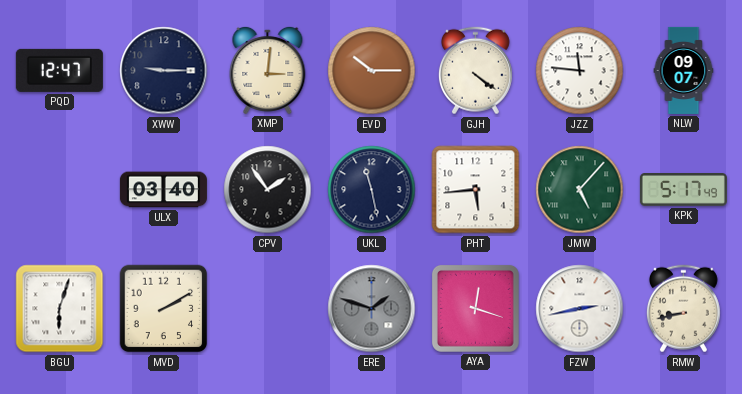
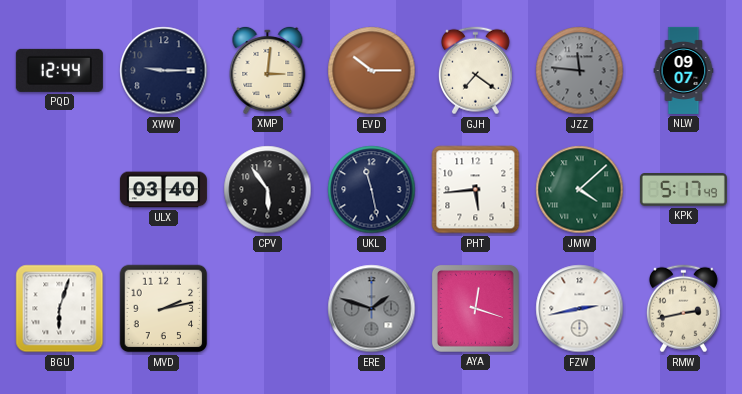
PQD: 12:47 -> 12:44 (59, 70)
GJH: 4:21 -> 7:21 (475, 71)
JZZ dial: white -> grey (580, 71)
CPV: 1:54 -> 5:54 (268, 190)
JMW: 5:07 -> 4:08 (580, 190)
MVD: 2:10 -> 2:13 (164, 309)
RMW: 8:43 -> 2:43 (683, 309)
